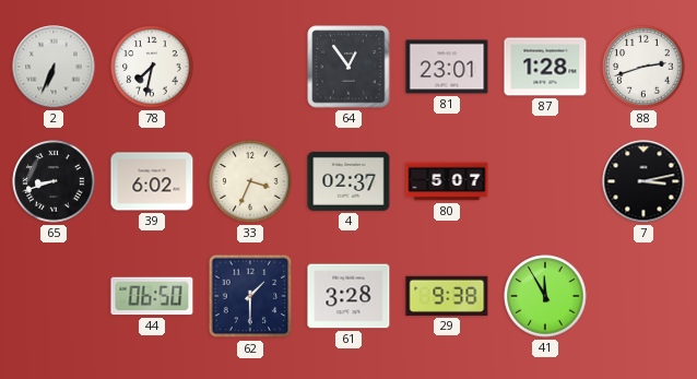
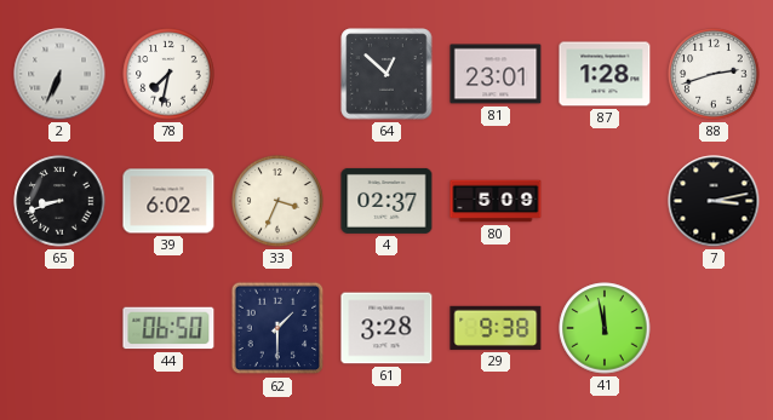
64: 12:54 -> 12:52 (386, 74)
80: 5:07 -> 5:09 (496, 201)
41: 11:55 -> 11:58 (605, 328)
